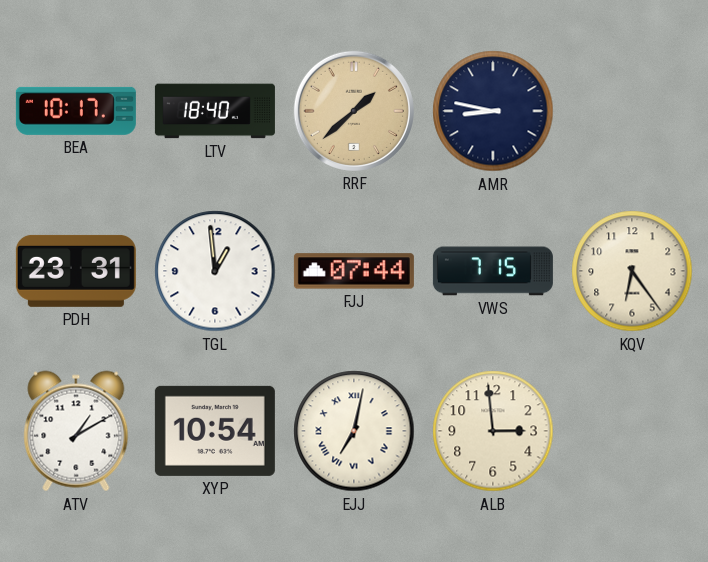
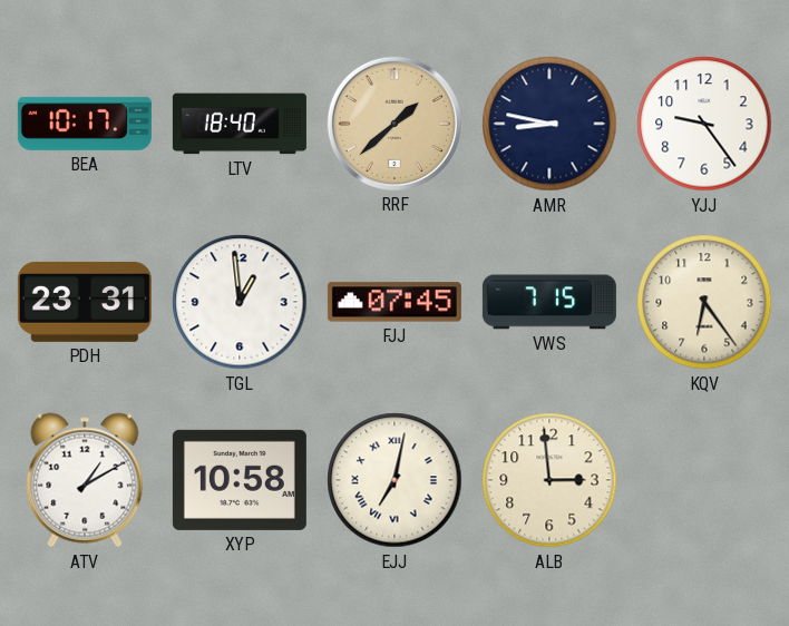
YJJ: none -> 9:24 (704, 124)
FJJ: 07:44 -> 07:45 (394, 302)
XYP: 10:54 -> 10:58 (240, 480)
